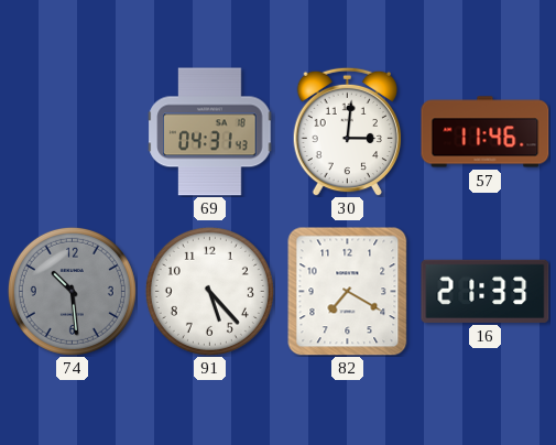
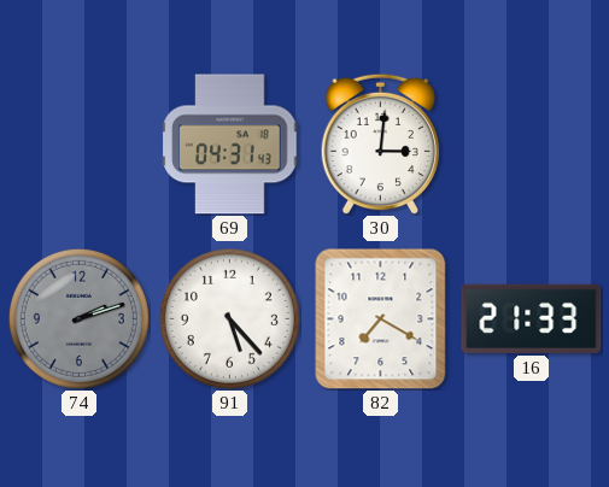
57: 11:46 -> none (486, 132)
74: 10:29 -> 2:12 (78, 318)
